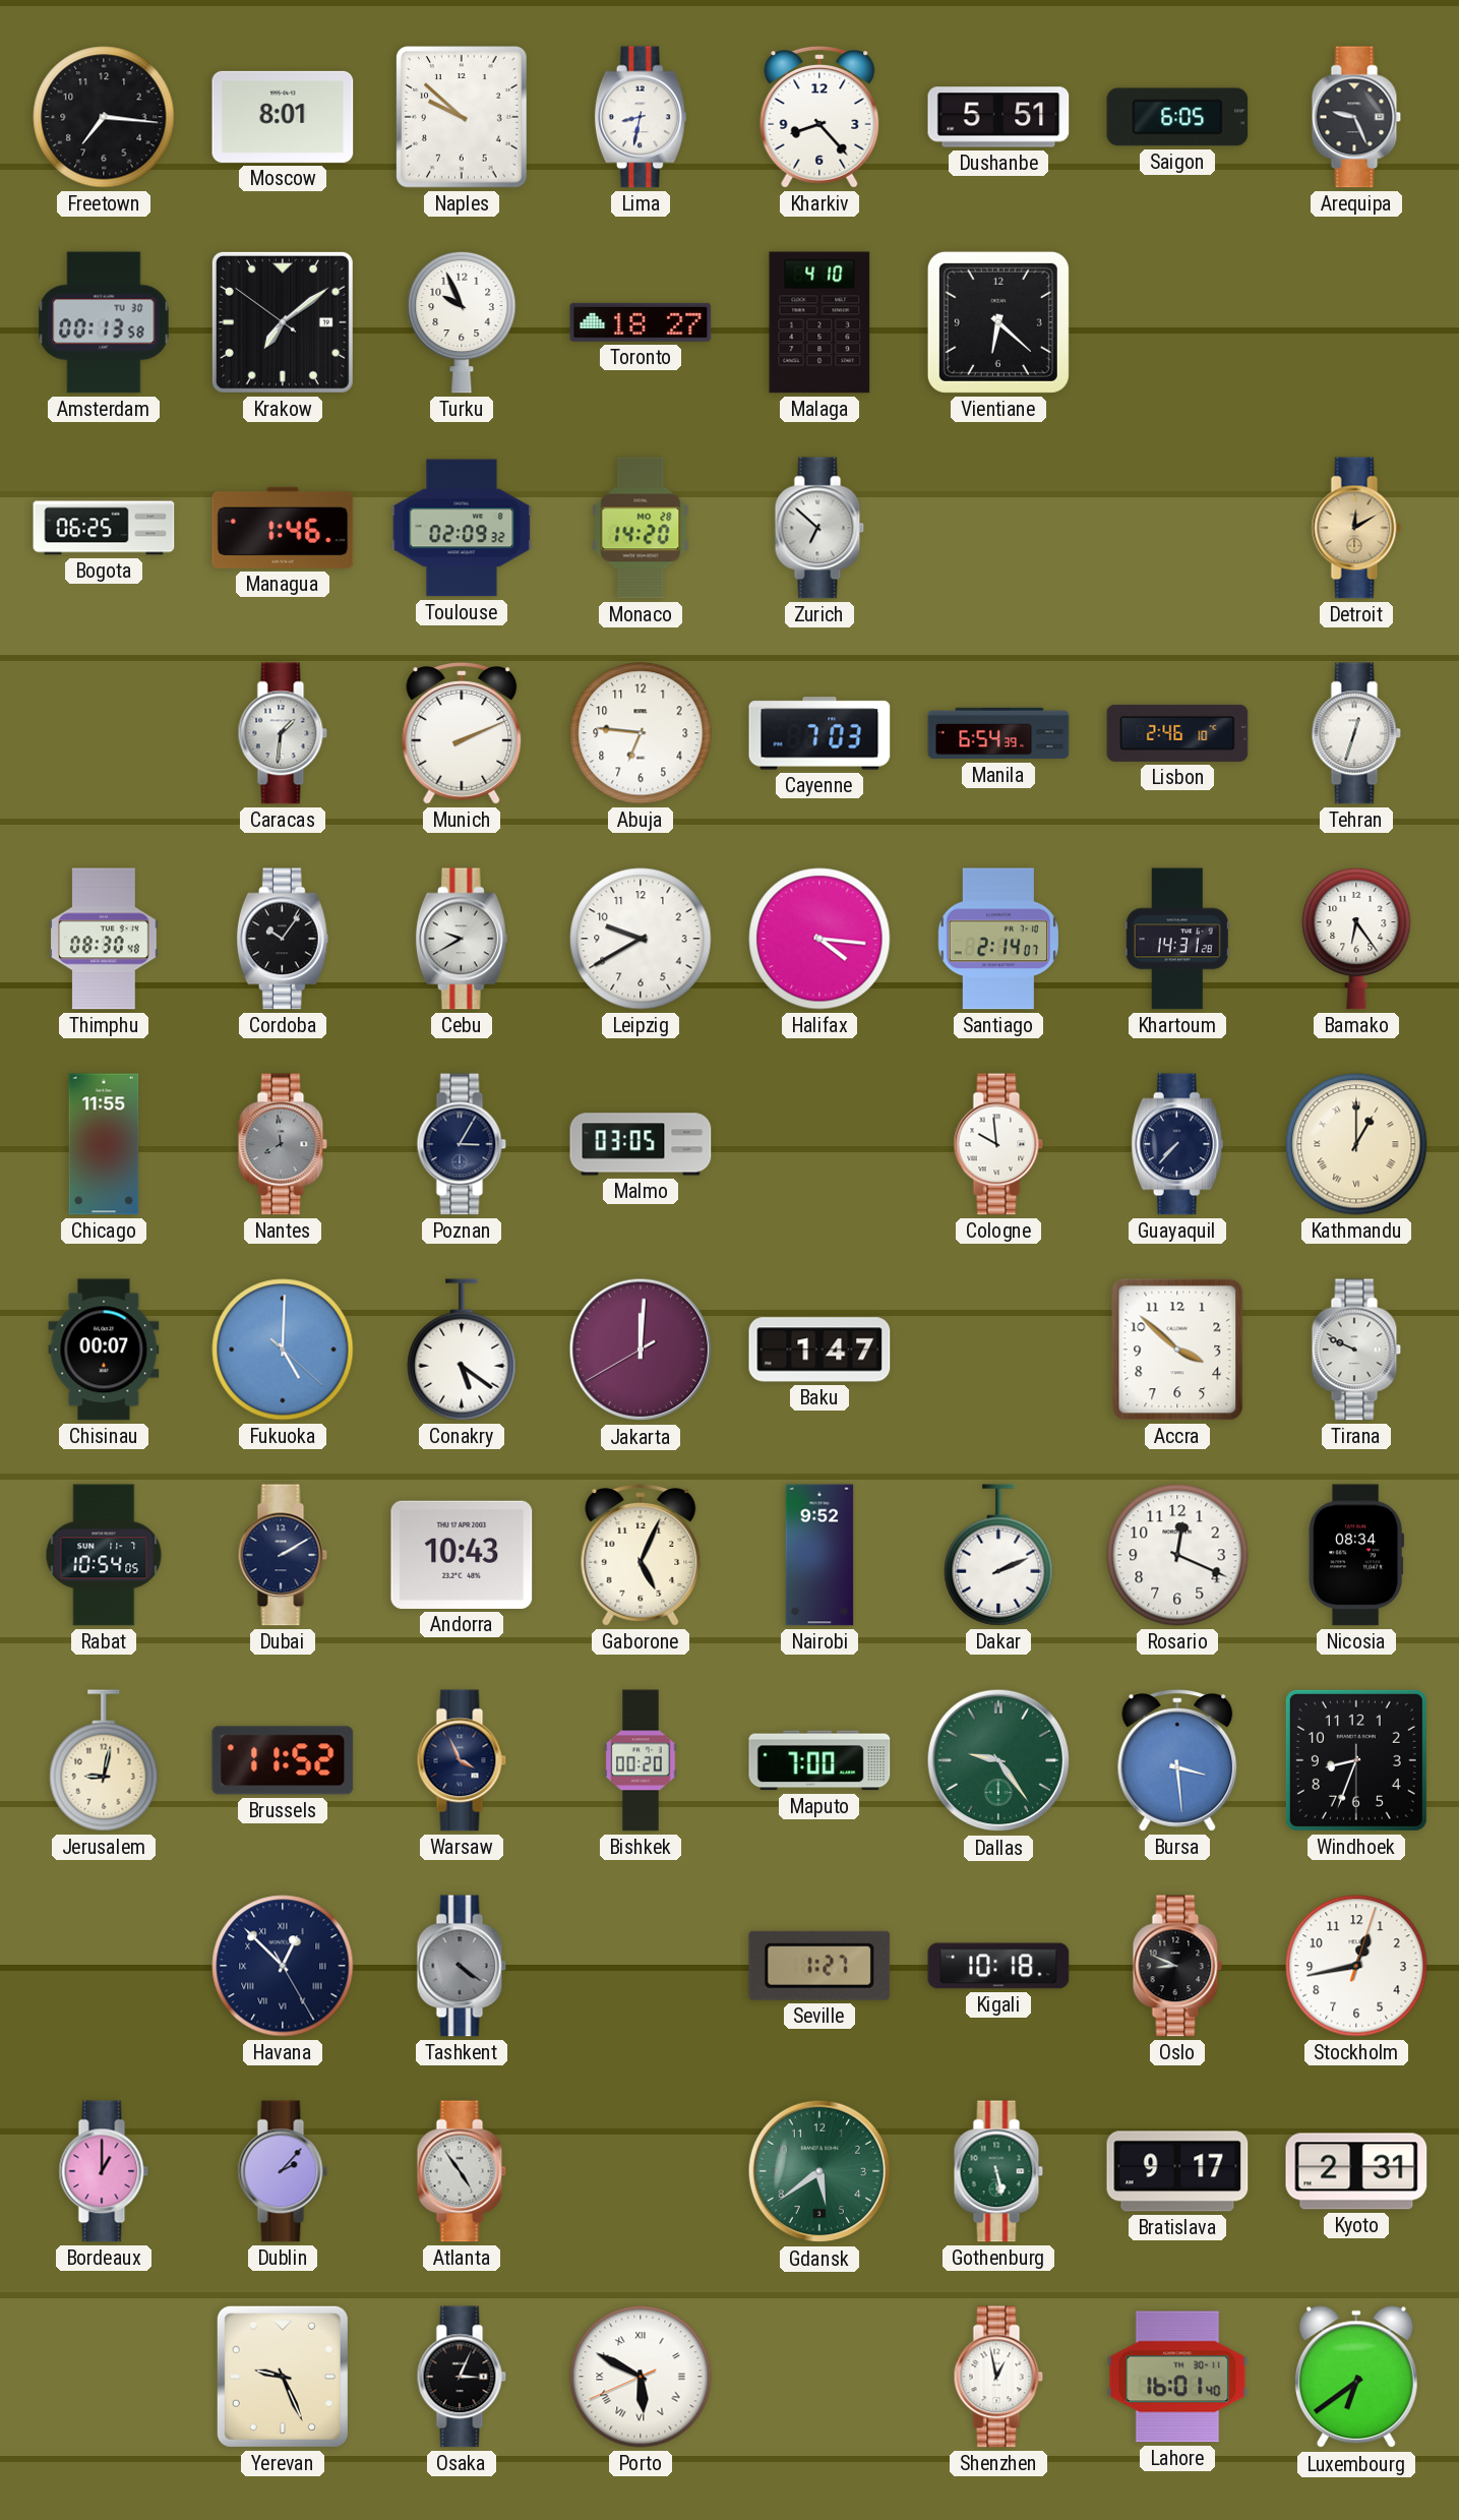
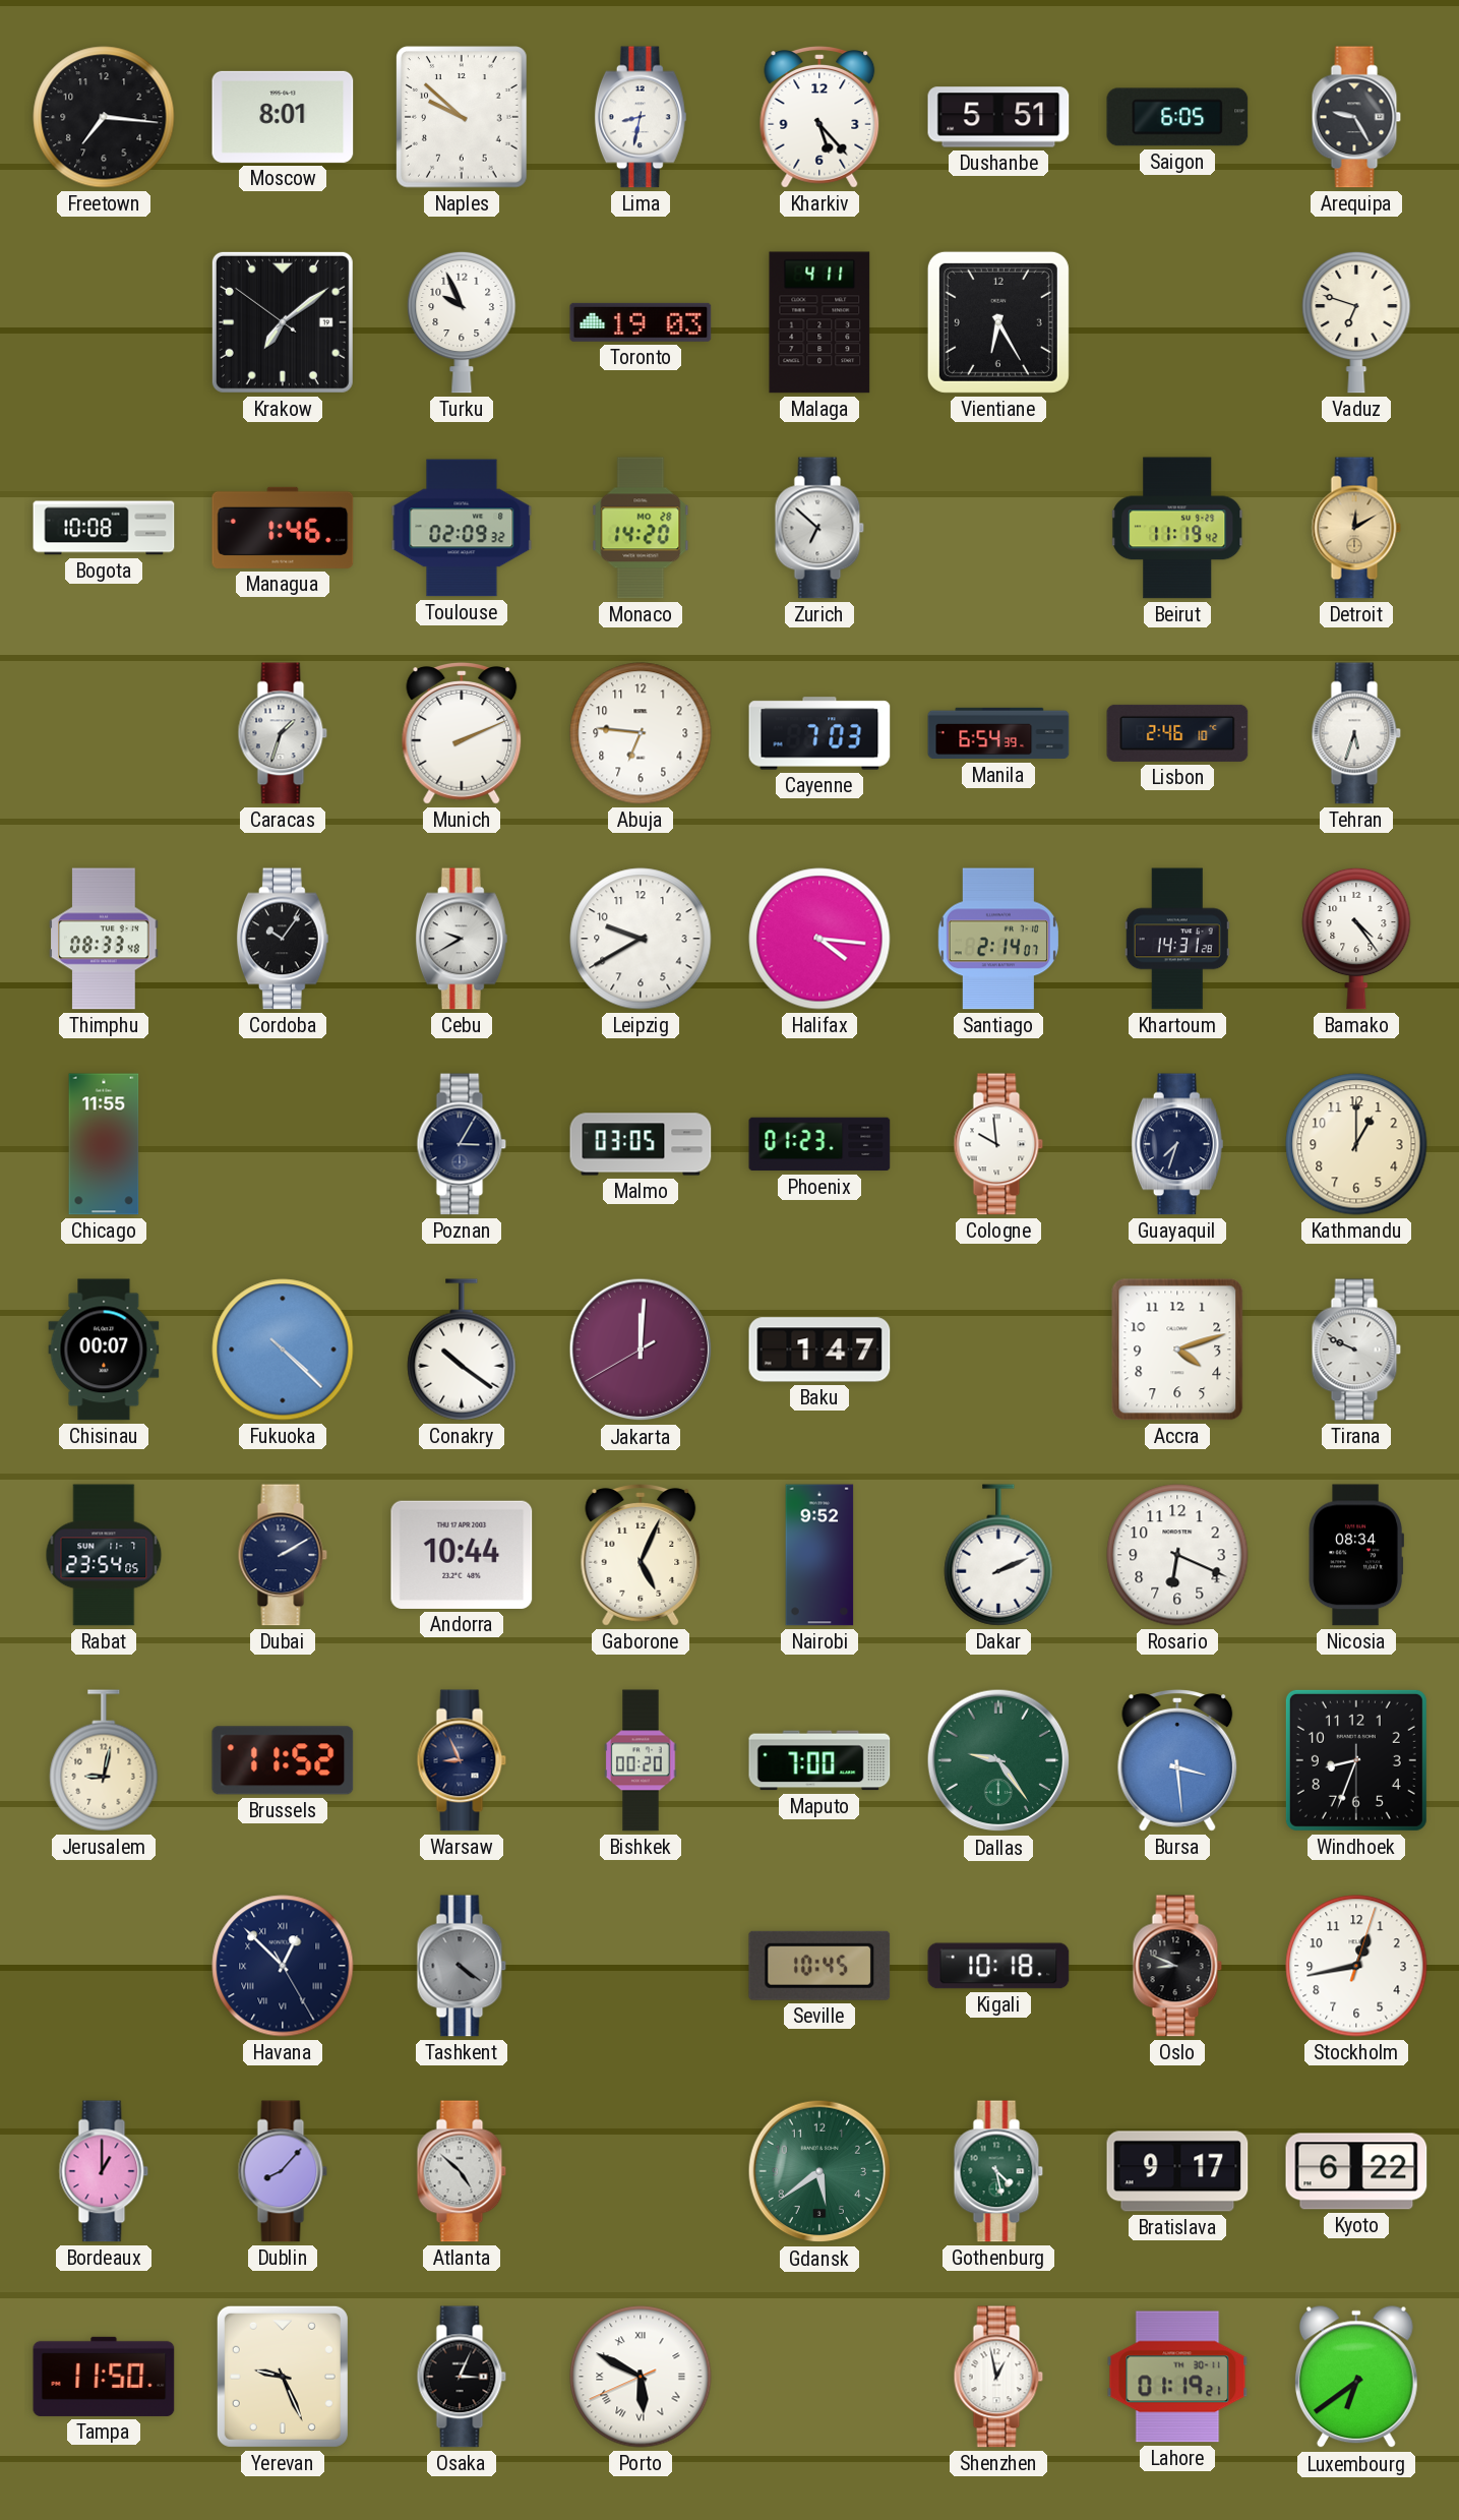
Kharkiv: 8:23 -> 5:23 (819, 117)
Arequipa: 9:26 -> 9:25 (1356, 117)
Amsterdam: 00:13 -> none (104, 322)
Toronto: 18:27 -> 19:03 (641, 322)
Malaga: 4:10 -> 4:11 (819, 322)
Vientiane: 6:22 -> 6:25 (998, 322)
Vaduz: none -> 6:48 (1356, 322)
Bogota: 06:25 -> 10:08 (104, 528)
Beirut: none -> 11:19 (1178, 528)
Caracas: 1:31 -> 1:33 (283, 733)
Tehran: 12:33 -> 5:33 (1356, 733)
Thimphu: 08:30 -> 08:33 (104, 939)
Bamako: 6:24 -> 4:24 (1356, 939)
Nantes: 7:59 -> none (283, 1144)
Phoenix: none -> 01:23 (819, 1144)
Guayaquil: 7:37 -> 7:33 (1177, 1144)
Kathmandu numerals: Roman -> Arabic (1356, 1144)
Fukuoka: 5:00 -> 4:22 (283, 1349)
Conakry: 5:21 -> 10:21 (462, 1349)
Accra: 3:52 -> 4:12 (1177, 1349)
Rabat: 10:54 -> 23:54 (104, 1555)
Andorra: 10:43 -> 10:44 (462, 1555)
Rosario: 12:19 -> 6:19 (1177, 1555)
Warsaw: 3:56 -> 8:56 (462, 1760)
Seville: 1:27 -> 10:45 (819, 1966)
Dublin: 2:07 -> 8:07 (283, 2171)
Atlanta: 4:54 -> 4:52 (462, 2171)
Gothenburg: 5:28 -> 4:28 (998, 2171)
Kyoto: 2:31 -> 6:22 (1356, 2171)
Tampa: none -> 11:50 (104, 2377)
Lahore: 16:01 -> 01:19 (1177, 2377)
